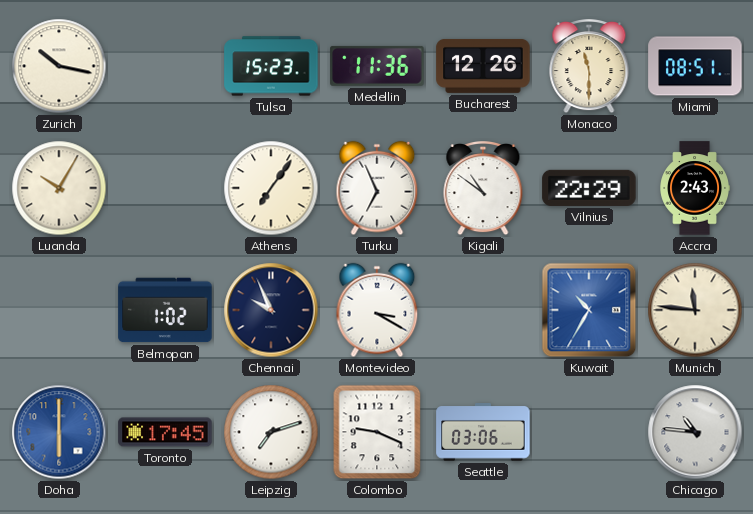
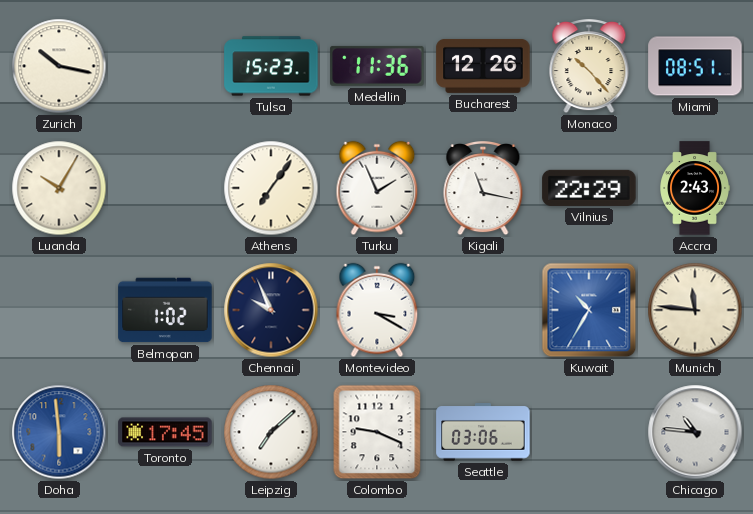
Monaco: 11:30 -> 10:23 (589, 67)
Turku: 6:56 -> 1:56 (377, 188)
Kigali: 10:51 -> 11:17 (483, 189)
Doha: 6:00 -> 5:59 (59, 432)
Leipzig: 7:12 -> 7:08 (271, 432)
